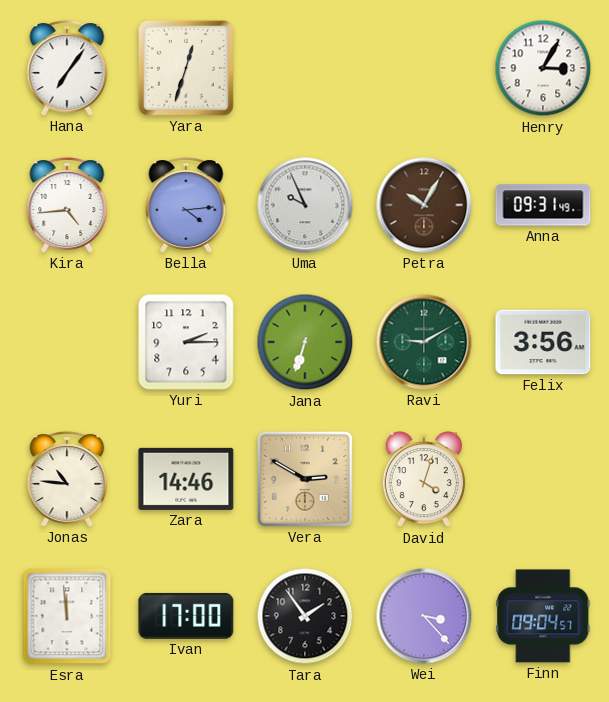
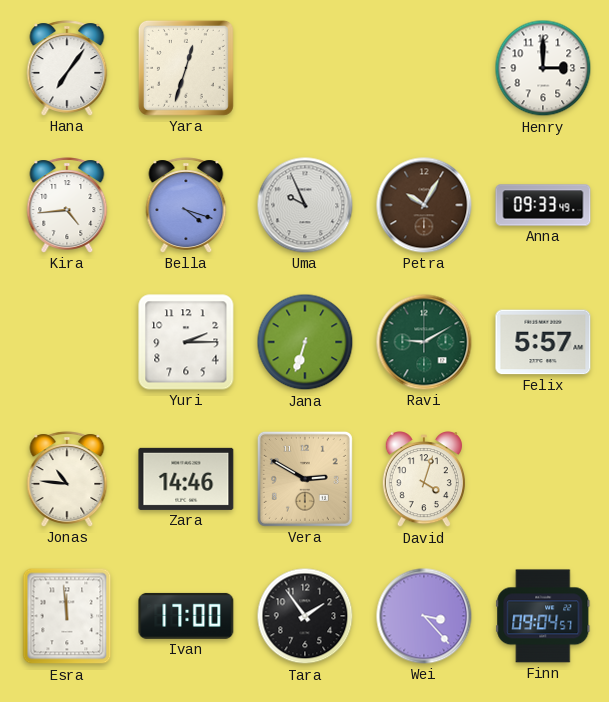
Henry: 3:05 -> 3:00 (543, 68)
Bella: 4:14 -> 4:18 (186, 205)
Anna: 09:31 -> 09:33 (543, 205)
Felix: 3:56 -> 5:57 (543, 342)
